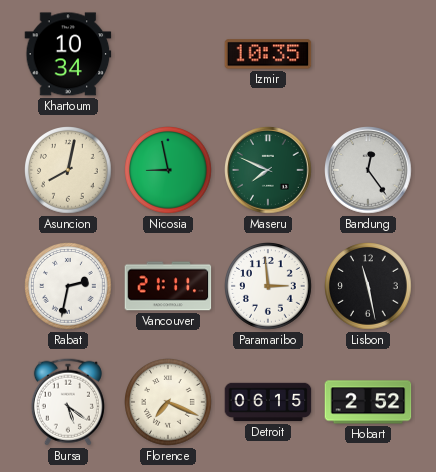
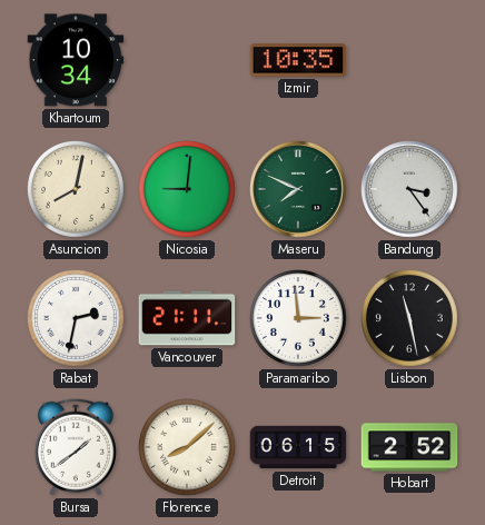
Nicosia: 8:58 -> 9:01 (188, 190)
Bandung: 12:24 -> 3:24 (409, 189)
Bursa: 5:21 -> 1:39 (76, 447)
Florence: 7:19 -> 8:08 (188, 448)
